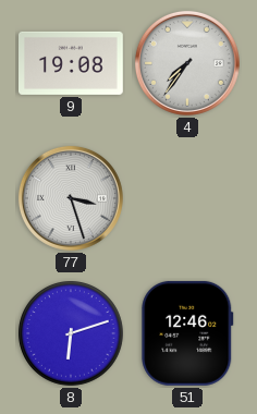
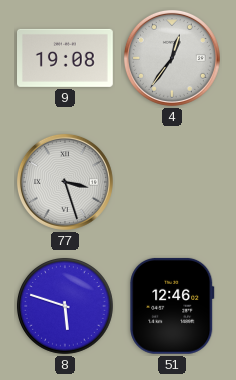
4: 7:36 -> 12:36 (172, 58)
8: 6:12 -> 5:48 (66, 307)
